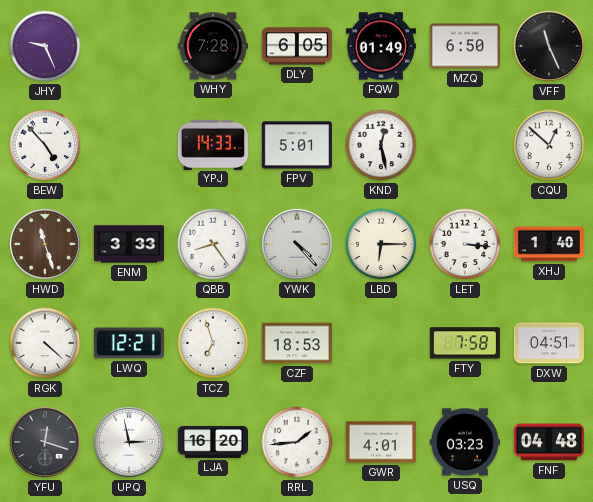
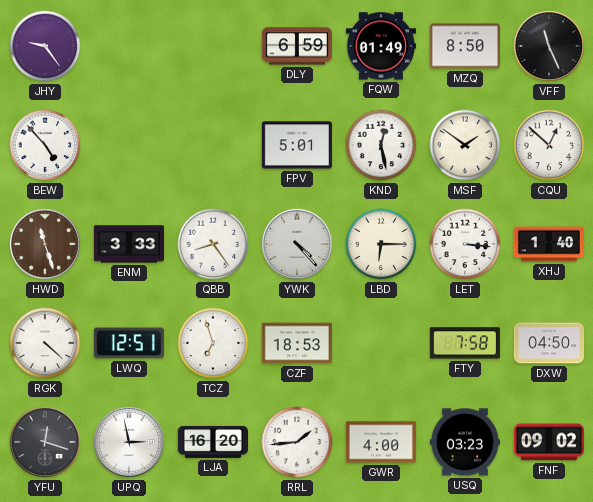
JHY: 9:26 -> 9:24 (45, 46)
WHY: 7:28 -> none (213, 46)
DLY: 6:05 -> 6:59 (297, 46)
MZQ: 6:50 -> 8:50 (465, 46)
YPJ: 14:33 -> none (213, 144)
MSF: none -> 1:51 (465, 145)
LWQ: 12:21 -> 12:51 (129, 343)
DXW: 04:51 -> 04:50 (549, 343)
GWR: 4:01 -> 4:00 (381, 442)
FNF: 04:48 -> 09:02 (549, 442)
